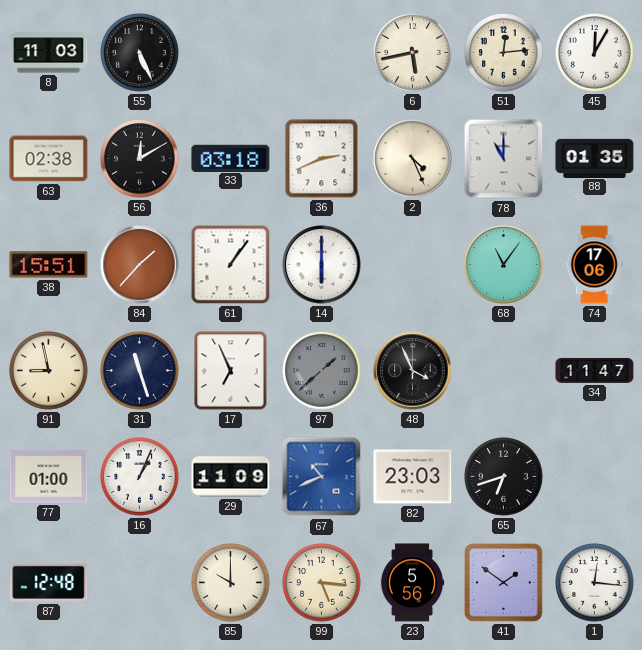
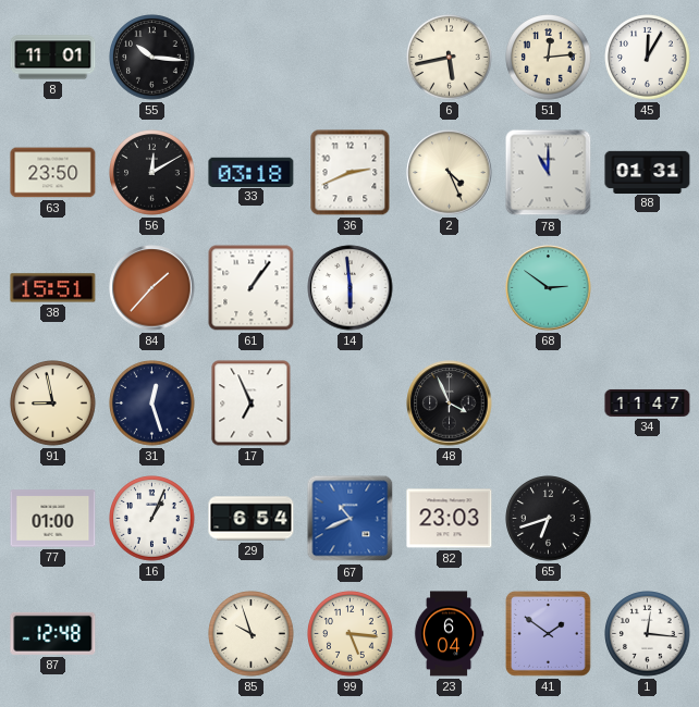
8: 11:03 -> 11:01 (53, 58)
55: 5:26 -> 10:16 (152, 58)
63: 02:38 -> 23:50 (53, 173)
88: 01:35 -> 01:31 (648, 172)
14: 6:00 -> 5:59 (351, 288)
68: 11:06 -> 2:51 (549, 288)
74: 17:06 -> none (594, 265)
31: 11:27 -> 12:27 (152, 404)
97: 1:38 -> none (322, 371)
29: 11:09 -> 6:54 (252, 519)
85: 10:00 -> 9:57 (252, 634)
23: 5:56 -> 6:04 (449, 634)
